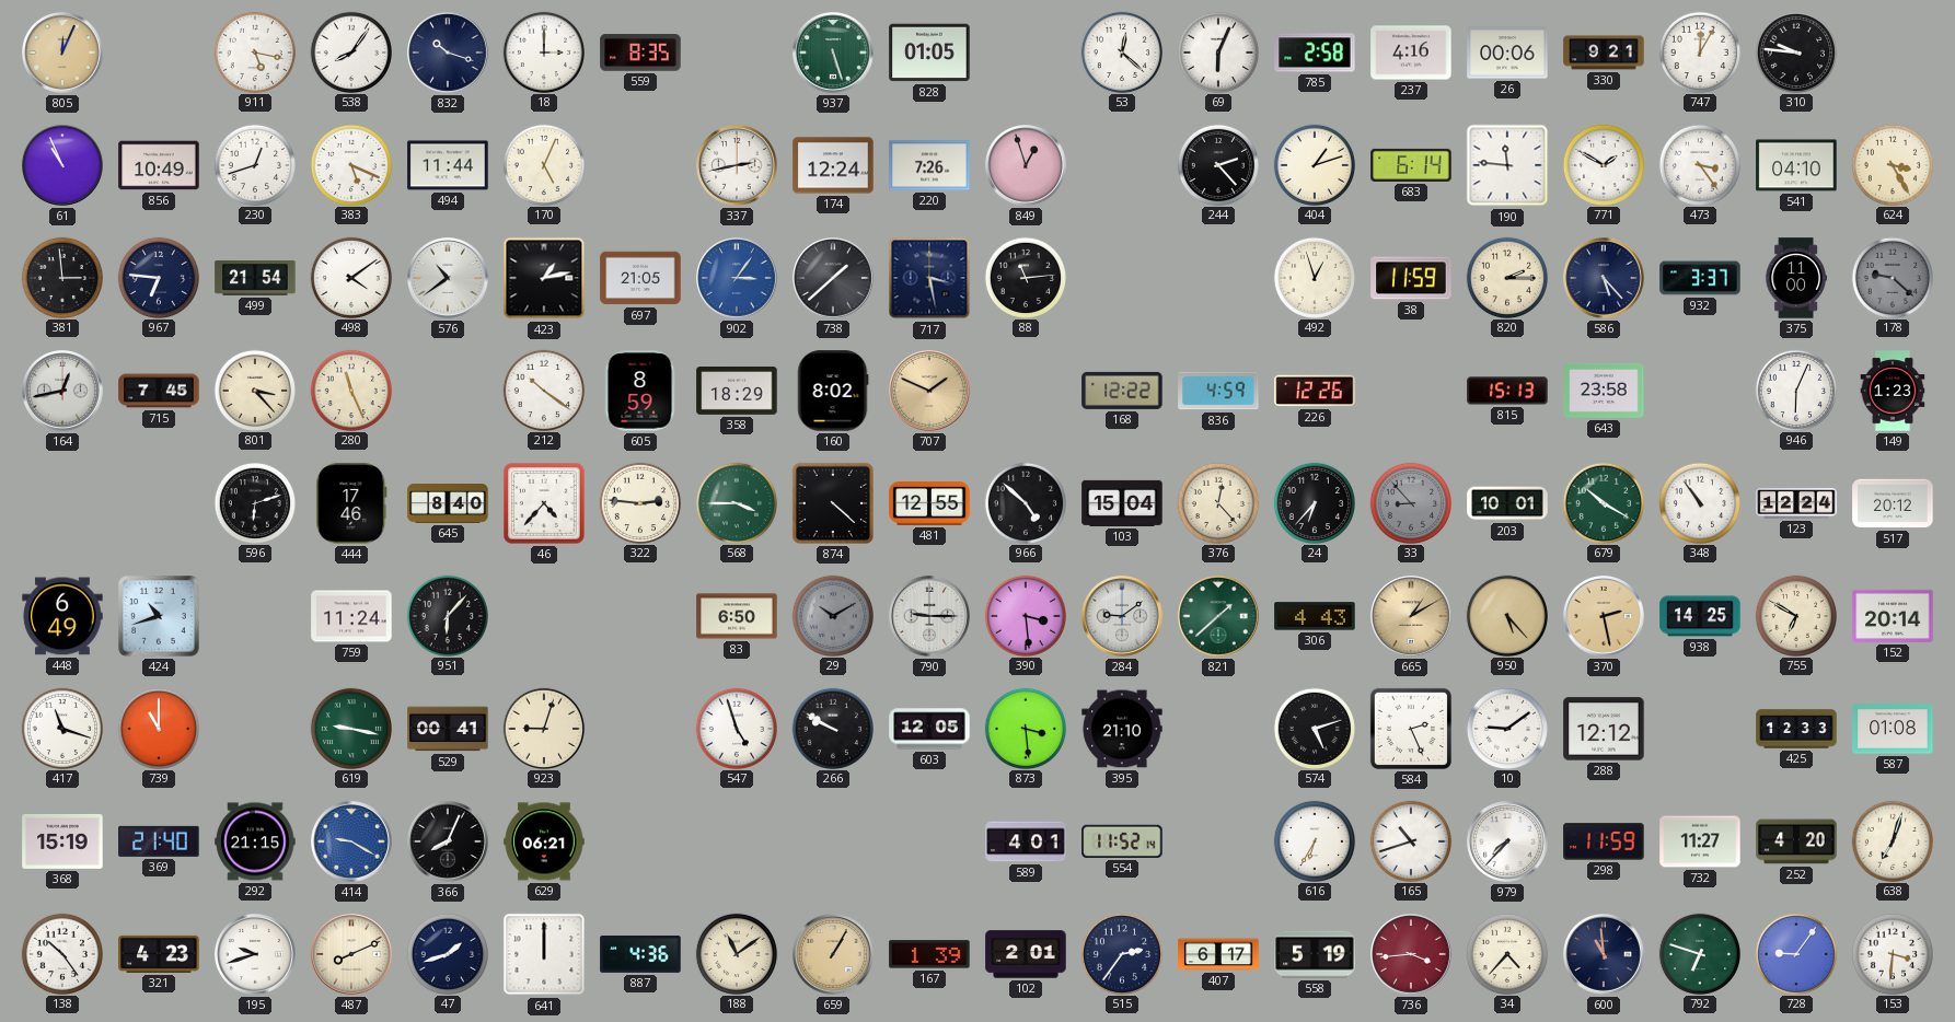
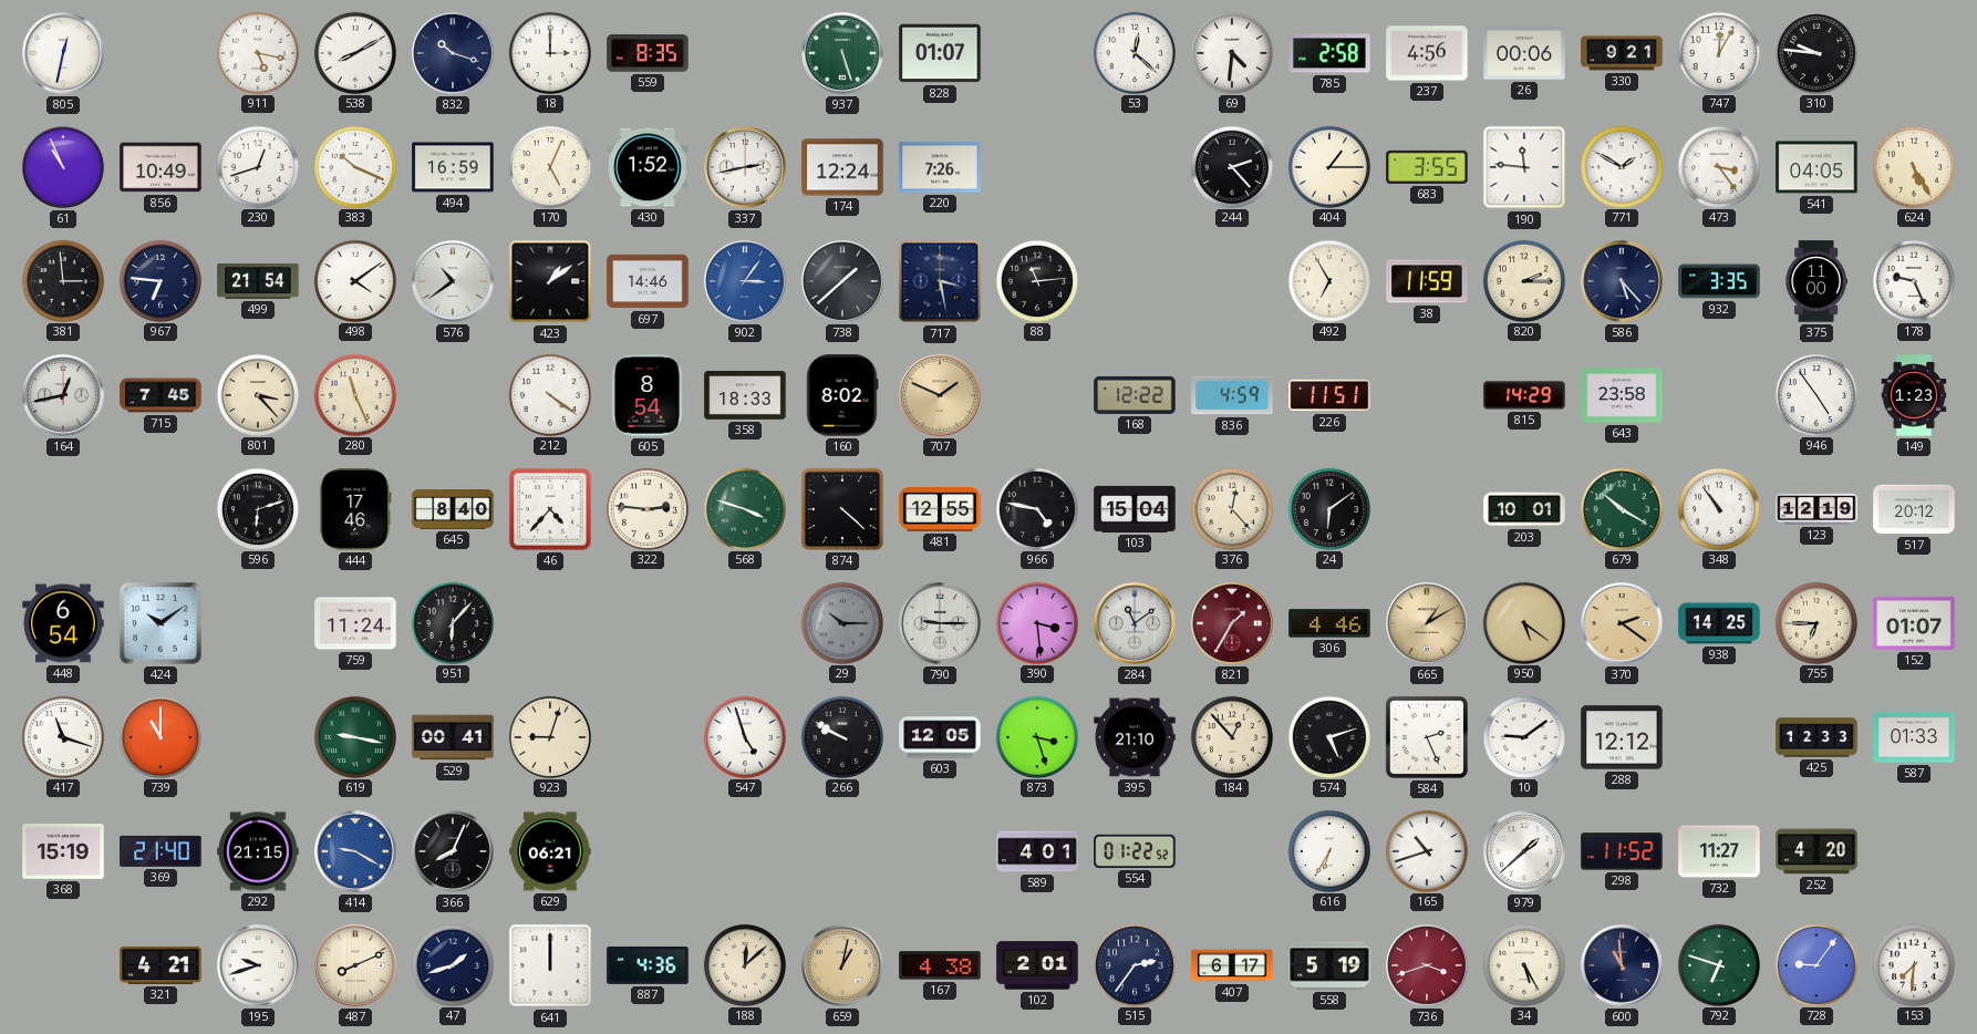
805: 12:04 -> 12:32 (64, 54)
805 dial: champagne -> white (64, 54)
538: 8:06 -> 8:10 (354, 52)
828: 01:05 -> 01:07 (940, 53)
69: 6:04 -> 4:31 (1231, 52)
237: 4:16 -> 4:56 (1427, 53)
383: 5:19 -> 10:19 (354, 166)
494: 11:44 -> 16:59 (453, 167)
430: none -> 1:52 (648, 167)
849: 12:57 -> none (1027, 166)
404: 1:12 -> 1:15 (1328, 166)
683: 6:14 -> 3:55 (1427, 167)
541: 04:10 -> 04:05 (1816, 167)
624: 3:25 -> 5:25 (1913, 166)
423: 1:13 -> 1:09 (550, 281)
697: 21:05 -> 14:46 (648, 281)
492: 12:57 -> 6:55 (1328, 280)
932: 3:37 -> 3:35 (1719, 281)
178: 9:22 -> 9:26 (1913, 280)
178 dial: grey -> white (1913, 280)
212: 10:21 -> 4:21 (549, 394)
605: 8:59 -> 8:54 (648, 395)
358: 18:29 -> 18:33 (745, 396)
226: 12:26 -> 11:51 (1329, 395)
815: 15:13 -> 14:29 (1524, 395)
946: 6:04 -> 4:54 (1815, 394)
568: 3:45 -> 3:48 (744, 508)
966: 4:52 -> 4:47 (1036, 508)
24: 6:37 -> 6:09 (1328, 508)
33: 8:53 -> none (1410, 502)
123: 12:24 -> 12:19 (1816, 509)
448: 6:49 -> 6:54 (63, 623)
424: 10:42 -> 10:09 (161, 623)
83: 6:50 -> none (737, 616)
29: 10:10 -> 10:15 (841, 622)
284: 9:09 -> 11:09 (1136, 624)
821: 1:38 -> 1:35 (1233, 624)
821 dial: green -> burgundy (1233, 624)
306: 4:43 -> 4:46 (1329, 623)
950: 5:23 -> 5:21 (1523, 622)
370: 2:28 -> 2:21 (1623, 624)
755: 6:50 -> 6:45 (1815, 622)
152: 20:14 -> 01:07 (1914, 623)
873: 3:29 -> 3:27 (1036, 736)
184: none -> 12:53 (1231, 736)
587: 01:08 -> 01:33 (1914, 737)
554: 11:52 -> 01:22 (1135, 851)
979: 7:37 -> 1:38 (1525, 852)
298: 11:59 -> 11:52 (1622, 851)
638: 7:03 -> none (1892, 840)
138: 10:24 -> none (61, 953)
321: 4:23 -> 4:21 (161, 965)
188: 11:09 -> 12:08 (744, 964)
659: 1:05 -> 1:02 (843, 966)
167: 1:39 -> 4:38 (940, 965)
736: 3:44 -> 3:42 (1428, 966)
34: 4:37 -> 5:25 (1523, 964)
153: 3:31 -> 7:31 (1913, 964)
